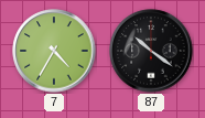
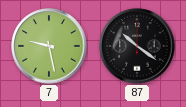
7: 4:35 -> 9:28 (49, 46)
